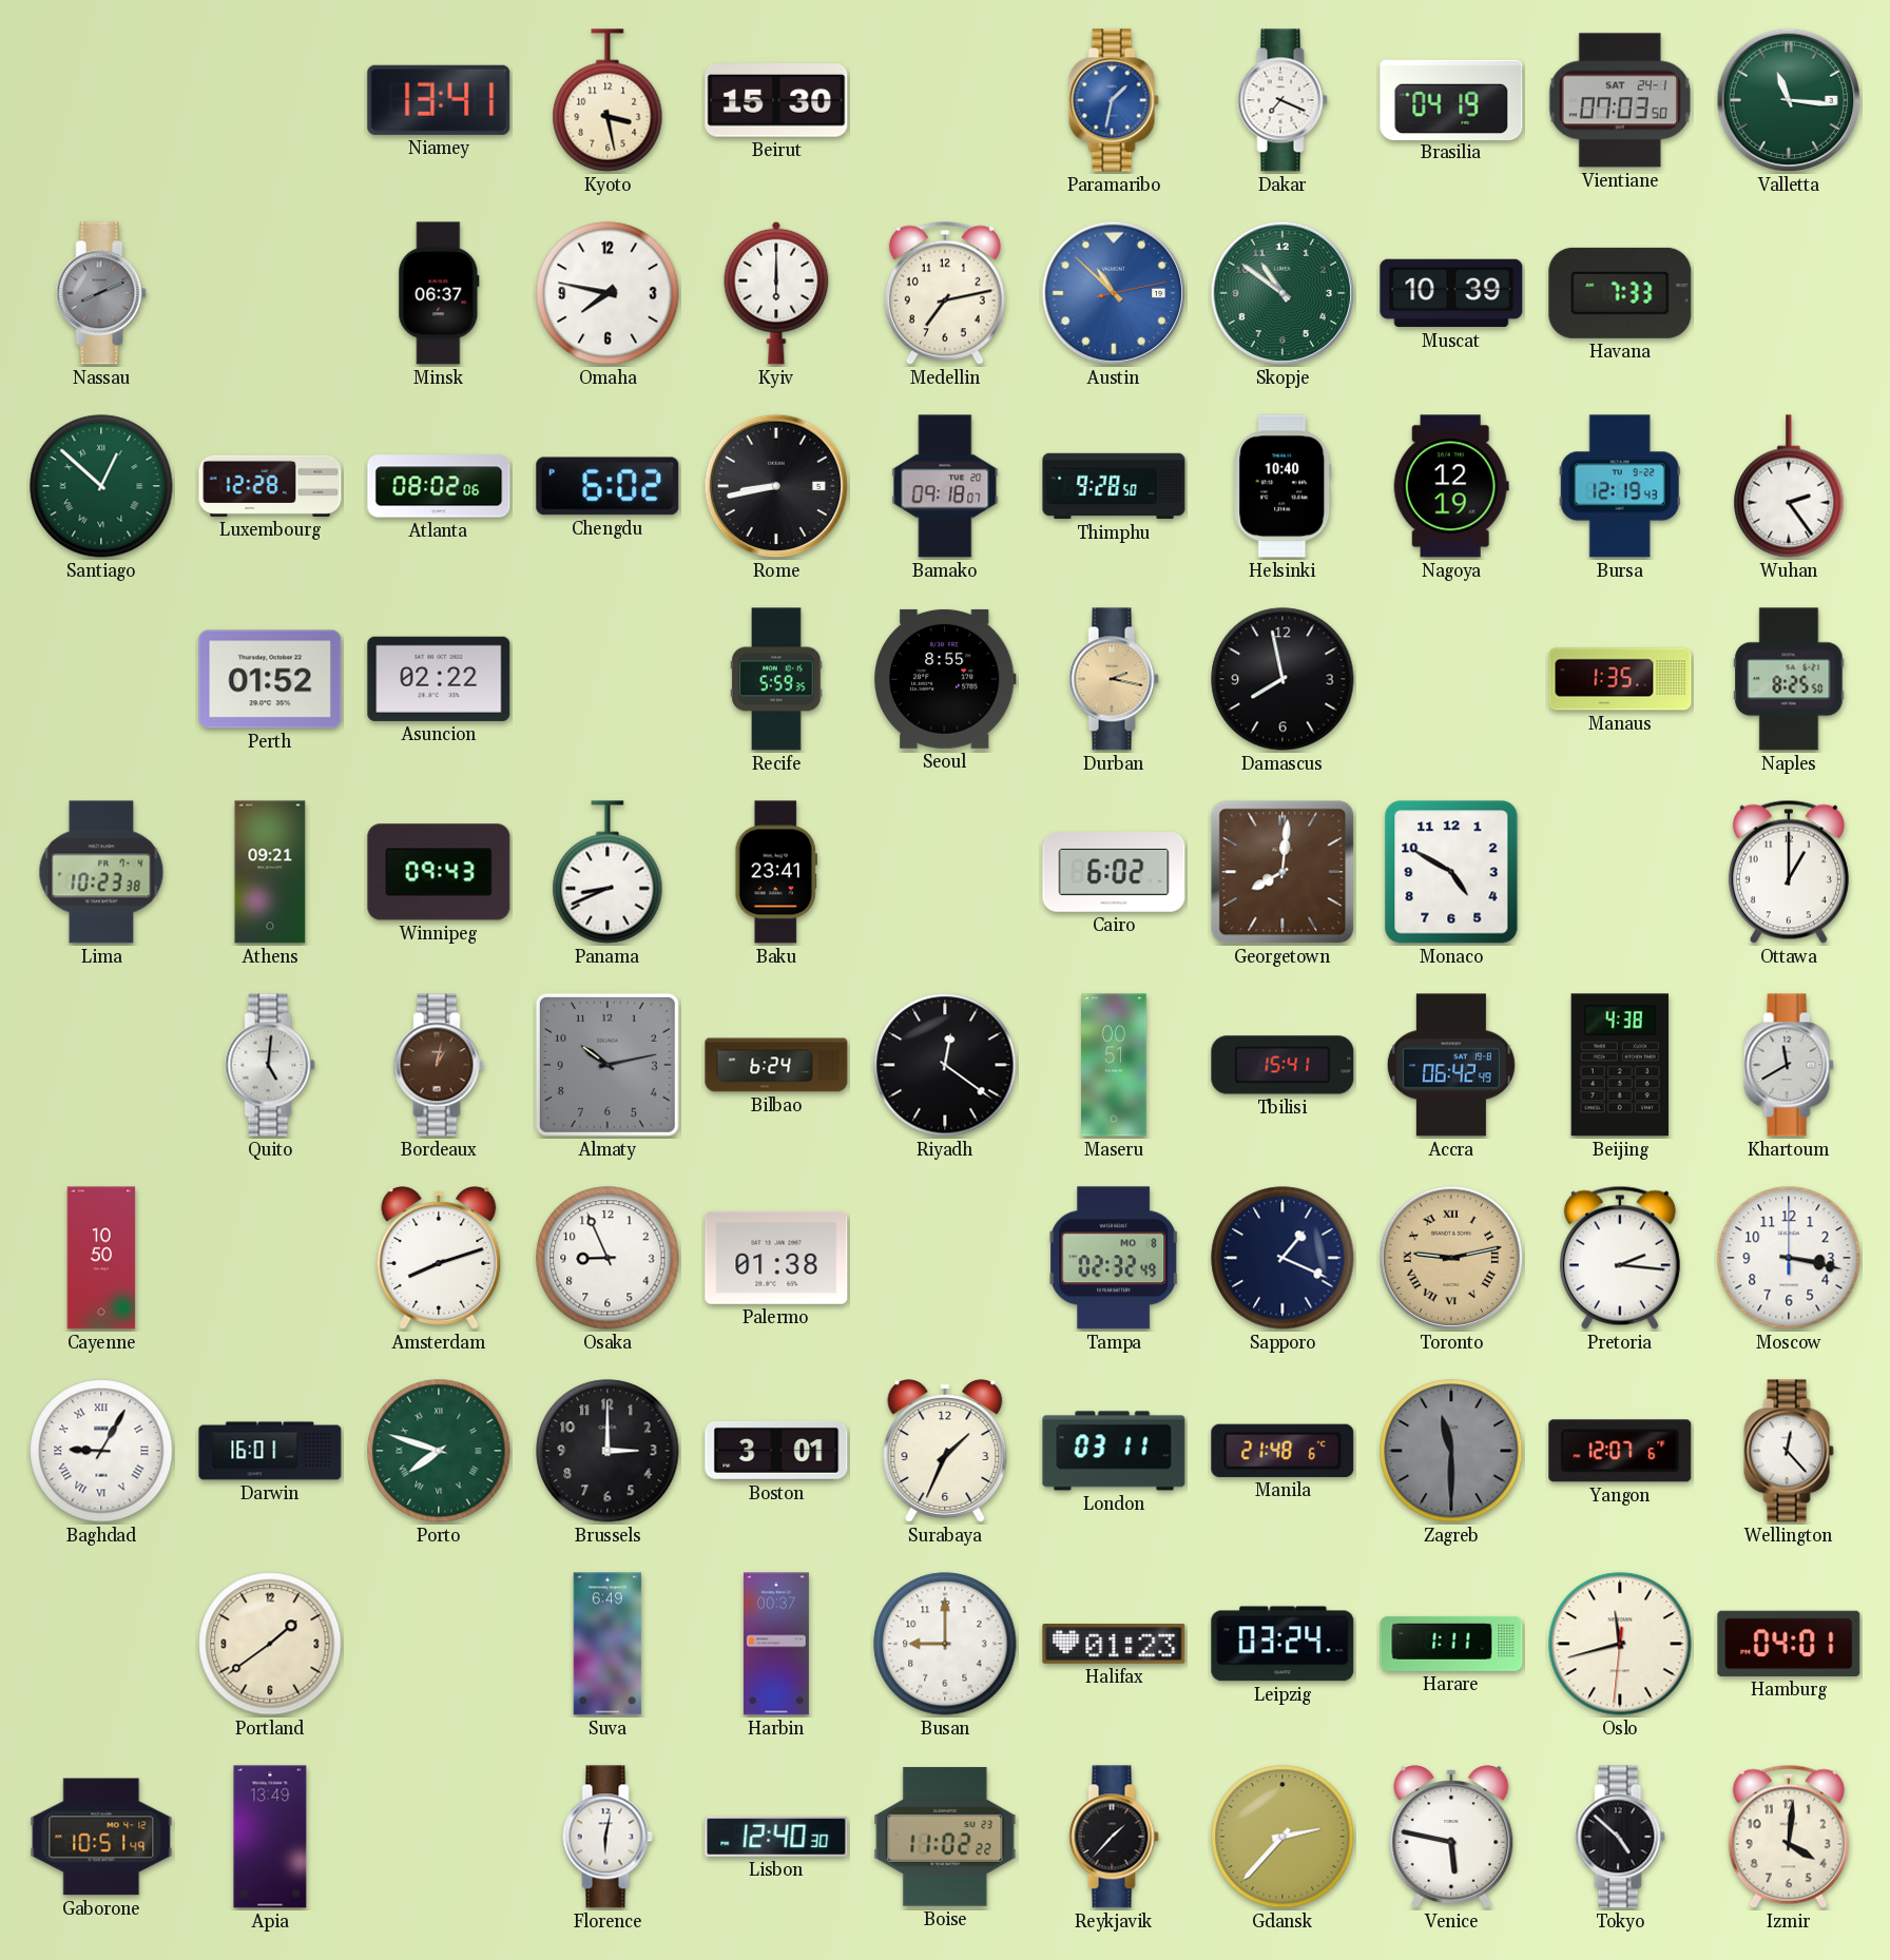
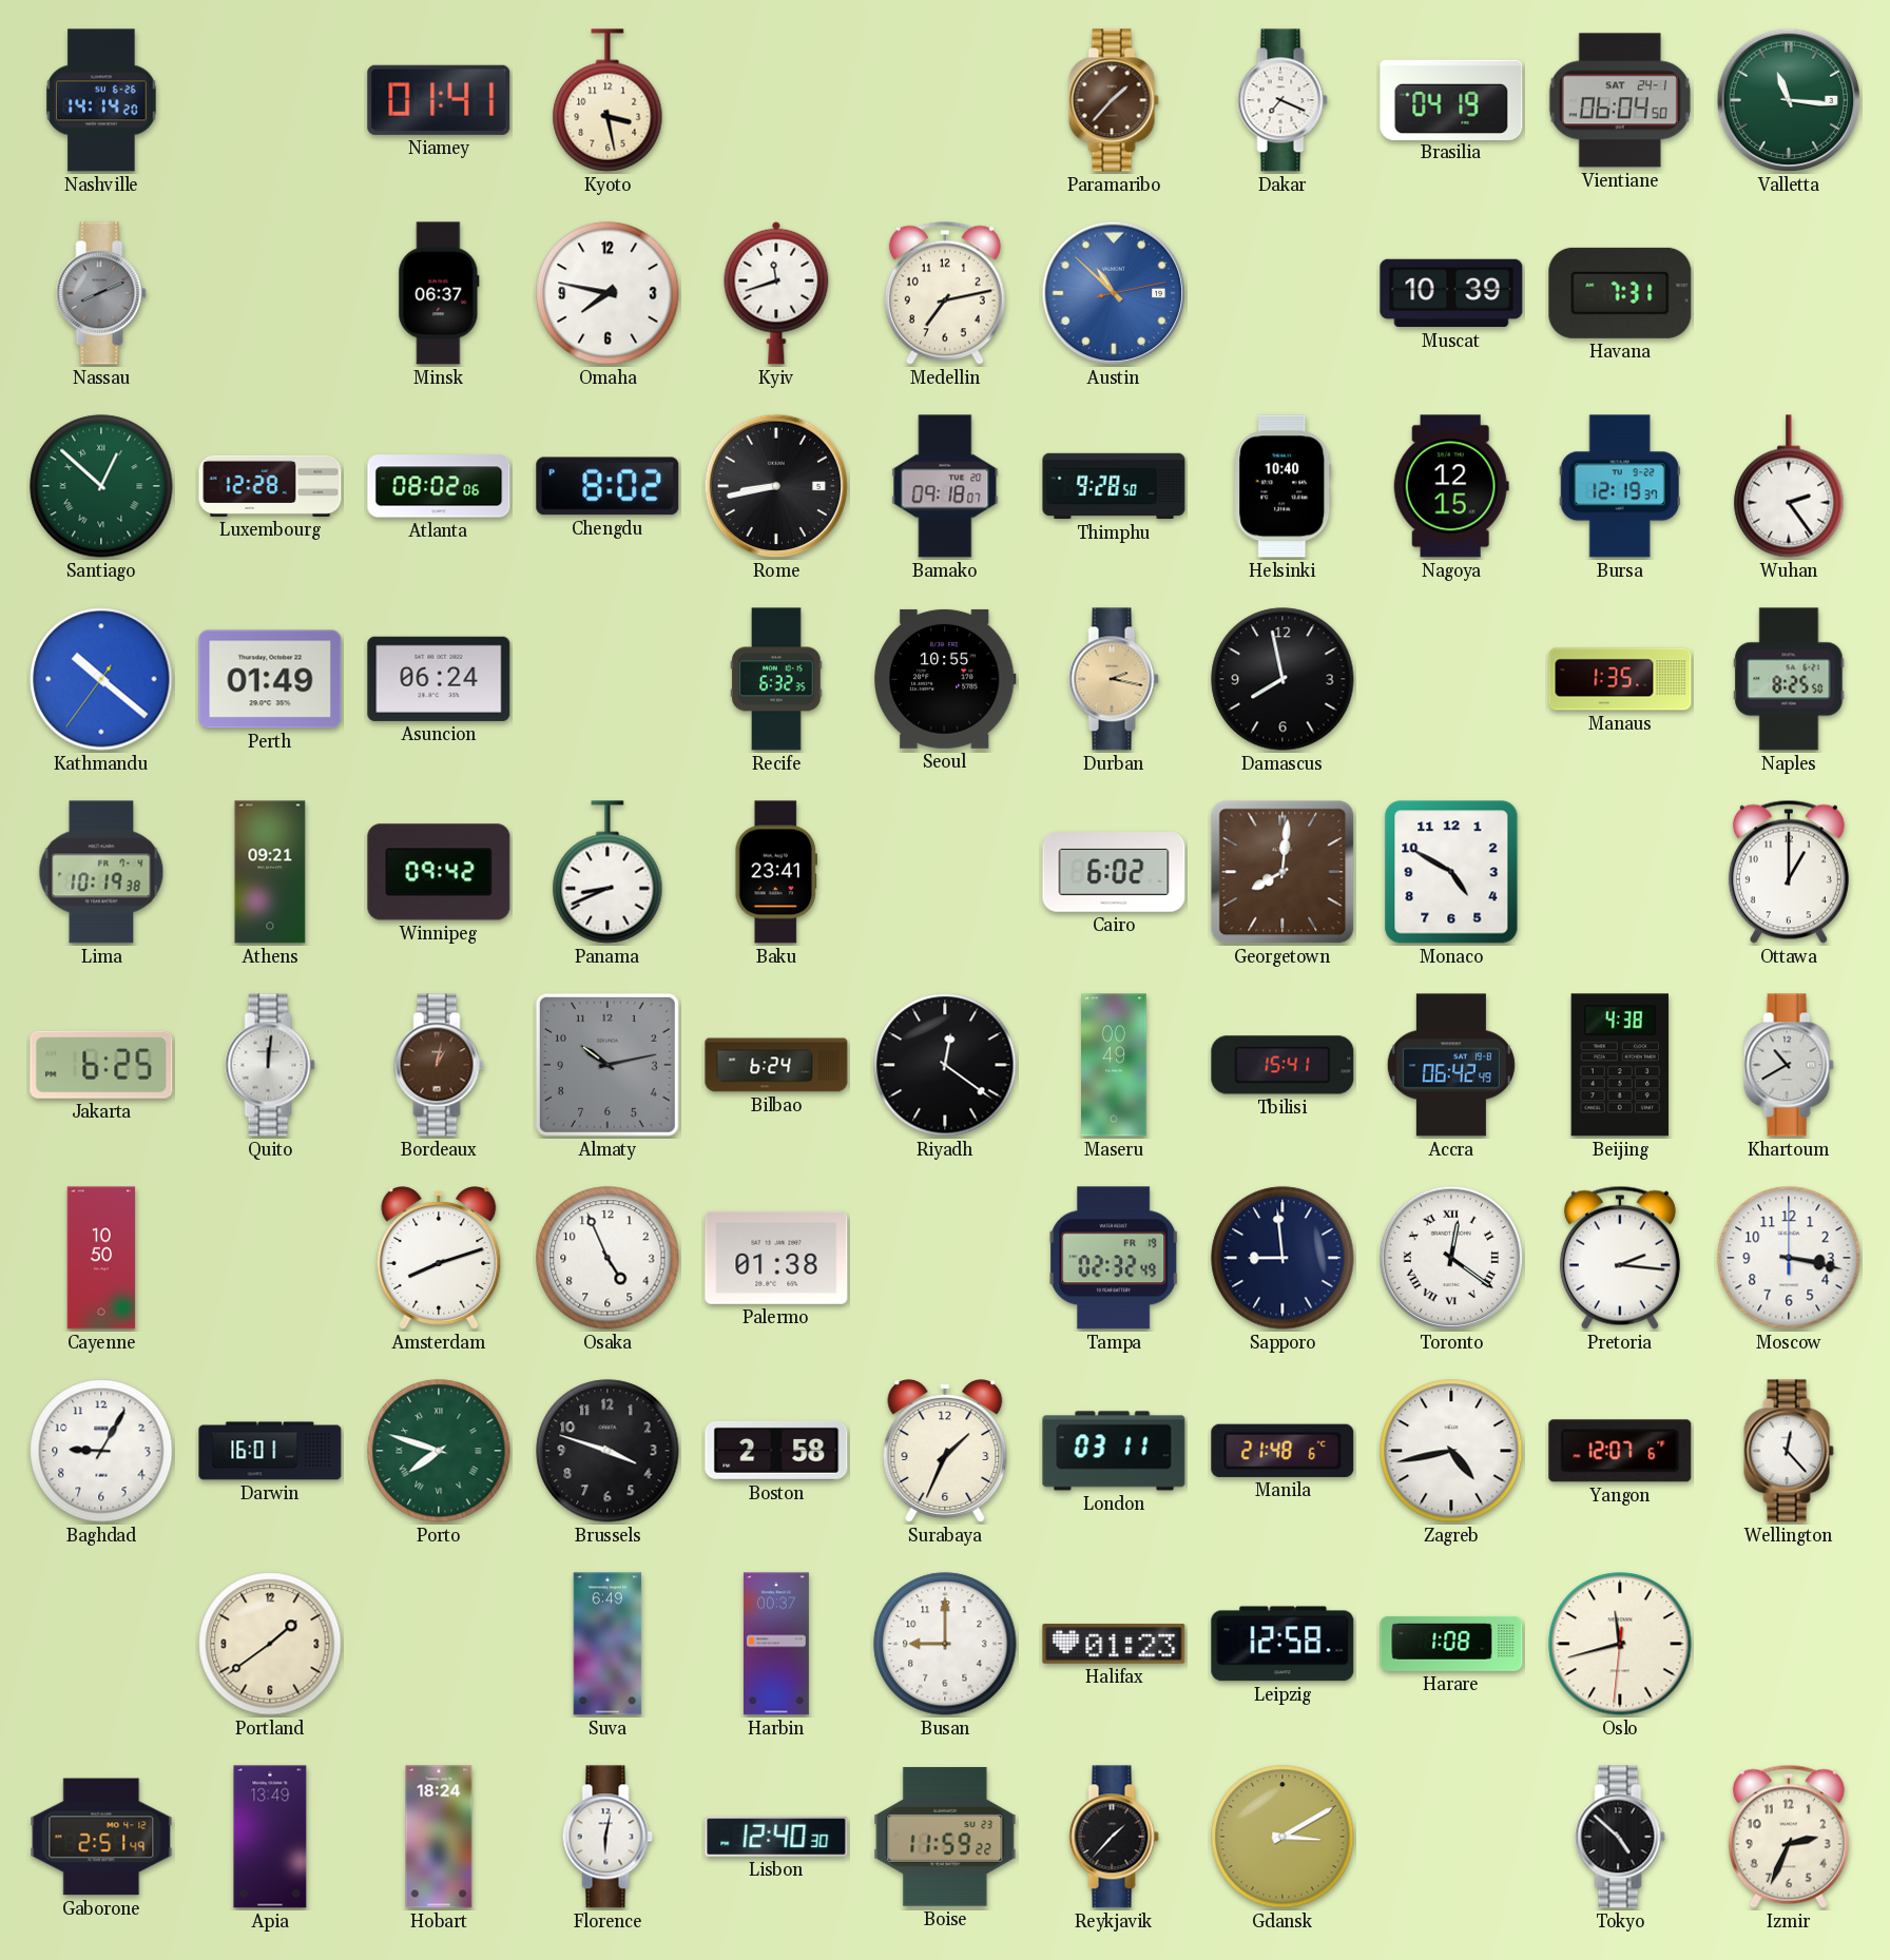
Nashville: none -> 14:14 (101, 100)
Niamey: 13:41 -> 01:41 (439, 100)
Beirut: 15:30 -> none (776, 101)
Paramaribo: 1:32 -> 1:37 (1114, 100)
Paramaribo dial: blue -> brown (1114, 100)
Vientiane: 07:03 -> 06:04 (1620, 100)
Kyiv: 6:00 -> 11:42 (776, 293)
Skopje: 10:51 -> none (1282, 293)
Havana: 7:33 -> 7:31 (1620, 293)
Chengdu: 6:02 -> 8:02 (607, 486)
Nagoya: 12:19 -> 12:15 (1451, 486)
Bursa: 12:19:43 -> 12:19:37 (1620, 486)
Kathmandu: none -> 10:21 (101, 679)
Perth: 01:52 -> 01:49 (270, 679)
Asuncion: 02:22 -> 06:24 (439, 679)
Recife: 5:59 -> 6:32 (776, 679)
Seoul: 8:55 -> 10:55 (945, 679)
Lima: 10:23 -> 10:19 (101, 872)
Winnipeg: 09:43 -> 09:42 (439, 872)
Jakarta: none -> 6:25 (101, 1065)
Quito: 5:01 -> 12:01 (270, 1065)
Maseru: 00:51 -> 00:49 (1114, 1065)
Khartoum: 11:40 -> 10:40 (1789, 1065)
Osaka: 8:56 -> 4:56 (607, 1258)
Tampa date: MO 8 -> FR 19 (1114, 1258)
Sapporo: 1:19 -> 8:59 (1282, 1258)
Toronto: 9:13 -> 12:21 (1451, 1258)
Toronto dial: champagne -> white (1451, 1258)
Baghdad numerals: Roman -> Arabic (101, 1451)
Brussels: 3:00 -> 3:48 (607, 1451)
Boston: 3:01 -> 2:58 (776, 1451)
Zagreb: 11:30 -> 4:43 (1451, 1451)
Zagreb dial: grey -> white (1451, 1451)
Leipzig: 03:24 -> 12:58 (1282, 1644)
Harare: 1:11 -> 1:08 (1451, 1644)
Hamburg: 04:01 -> none (1789, 1644)
Gaborone: 10:51 -> 2:51 (101, 1837)
Hobart: none -> 18:24 (439, 1837)
Boise: 11:02 -> 11:59 (945, 1837)
Gdansk: 2:37 -> 3:10 (1282, 1837)
Venice: 5:47 -> none (1451, 1837)
Izmir: 4:01 -> 2:34 (1789, 1837)
